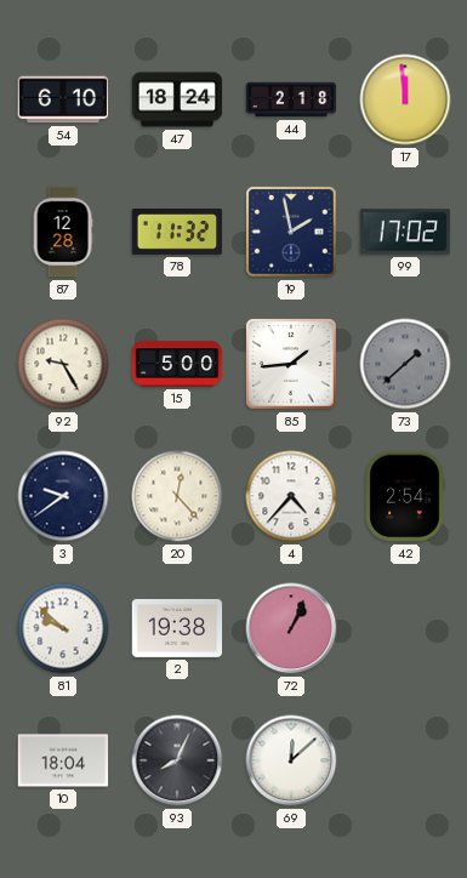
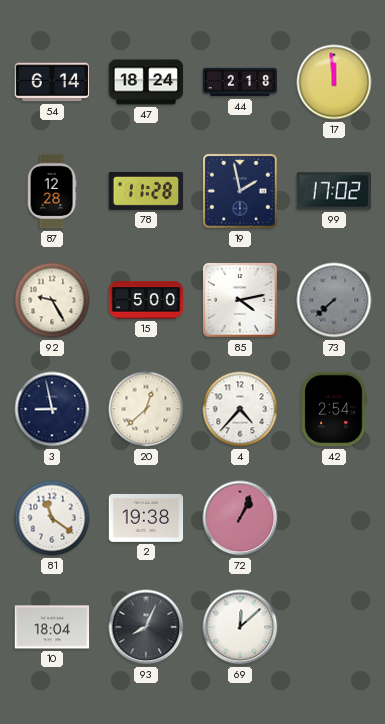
54: 6:10 -> 6:14 (52, 82)
78: 11:32 -> 11:28 (146, 191)
85: 1:44 -> 4:13 (240, 300)
73: 1:38 -> 7:38 (334, 300)
3: 9:39 -> 8:58 (52, 409)
20: 12:23 -> 12:38 (146, 409)
81: 9:52 -> 11:21 (52, 518)
